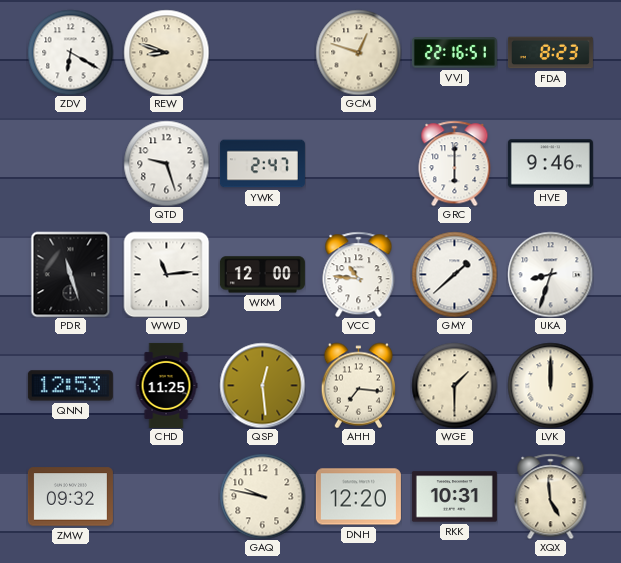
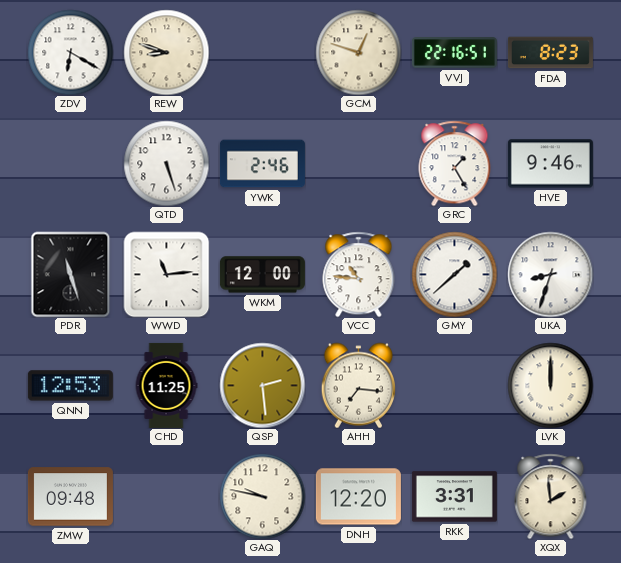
QTD: 9:27 -> 5:27 (166, 163)
YWK: 2:47 -> 2:46 (262, 164)
GRC: 6:00 -> 1:25 (455, 163)
QSP: 12:29 -> 2:29 (262, 385)
WGE: 1:30 -> none (454, 385)
ZMW: 09:32 -> 09:48 (70, 497)
RKK: 10:31 -> 3:31 (454, 497)
XQX: 4:59 -> 1:59 (551, 496)
